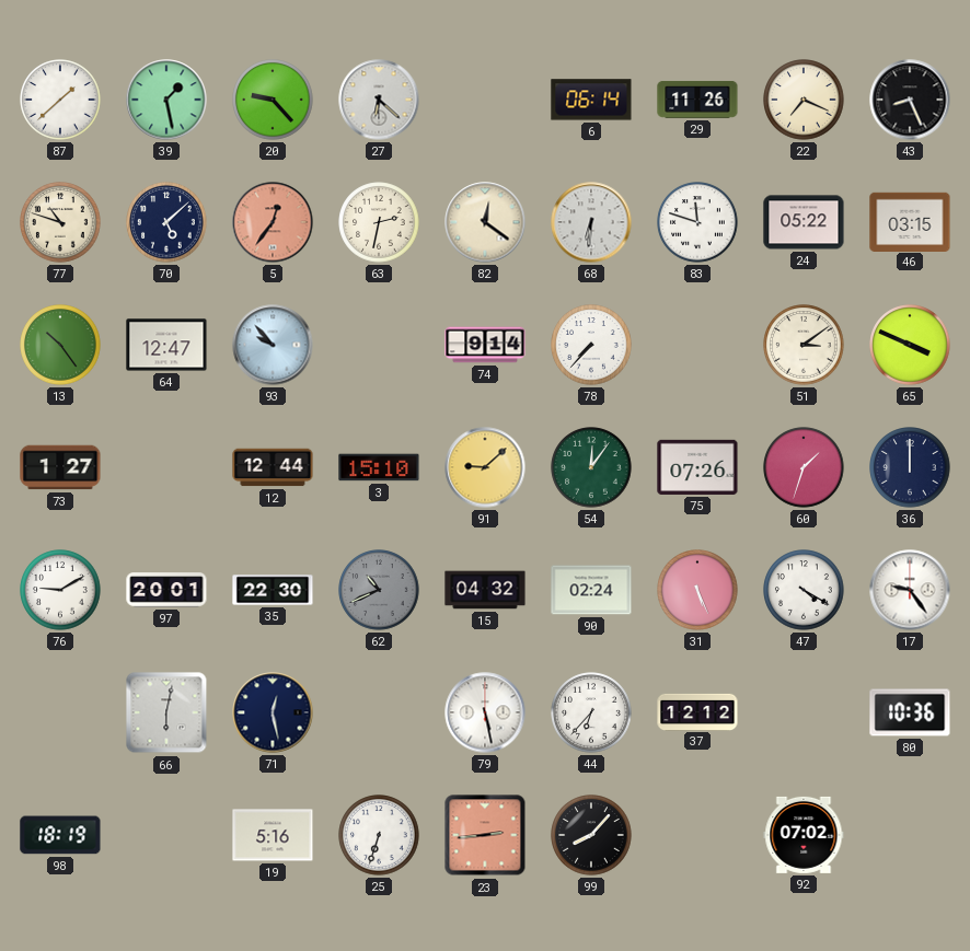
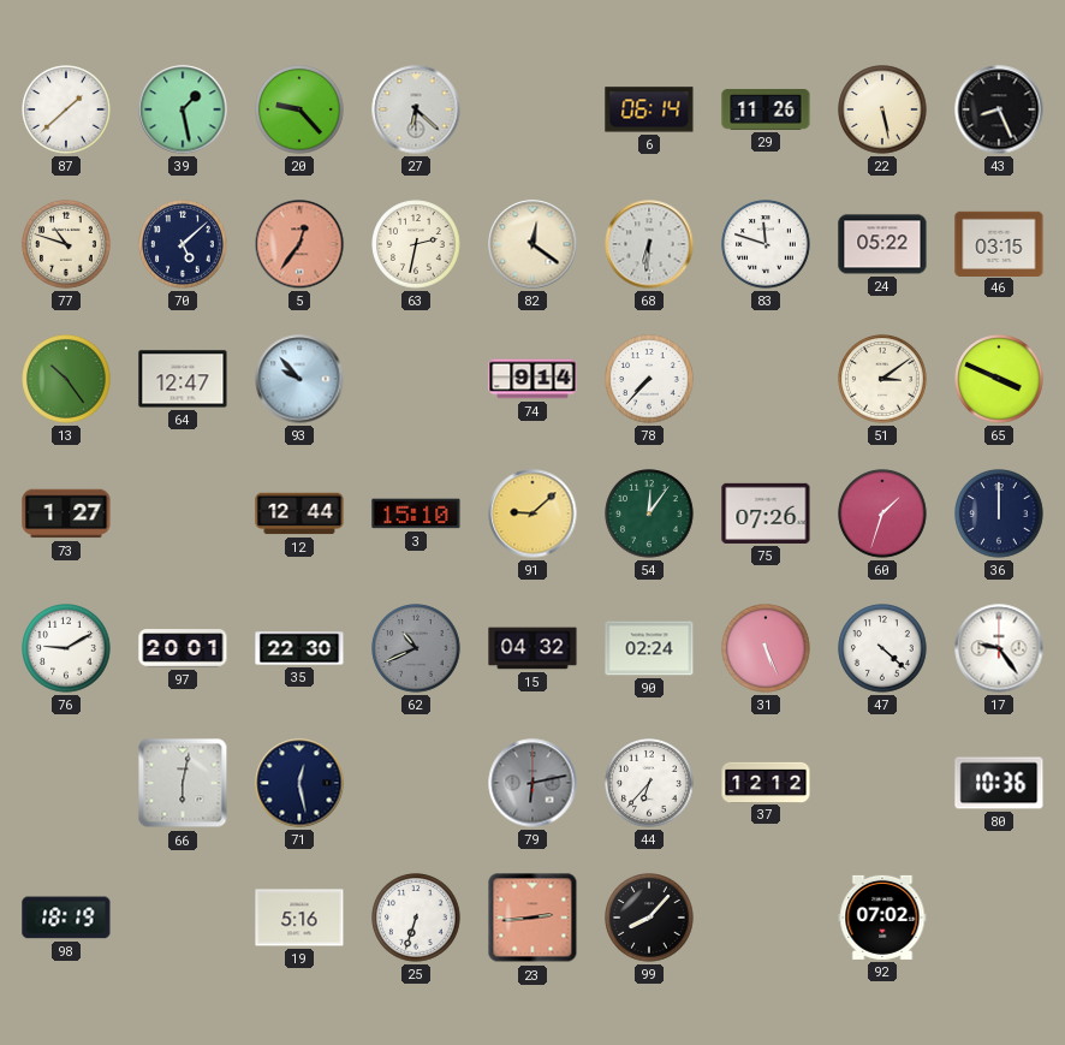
22: 7:19 -> 5:28 (882, 109)
47: 4:20 -> 4:22 (882, 648)
79: 5:28 -> 6:13 (532, 783)
79 dial: white -> grey (532, 783)
